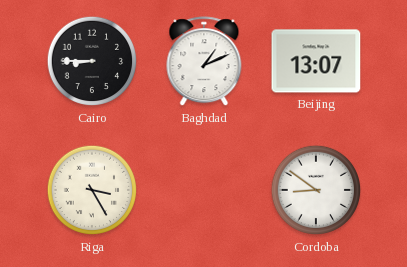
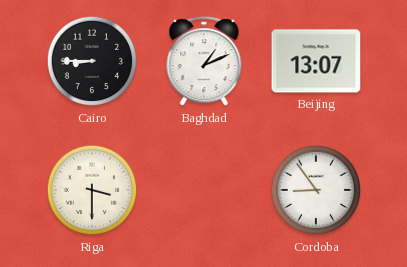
Riga: 3:25 -> 3:30 (92, 190)
Cordoba: 8:51 -> 8:54 (316, 190)
